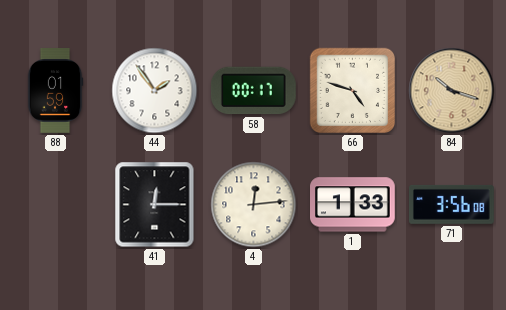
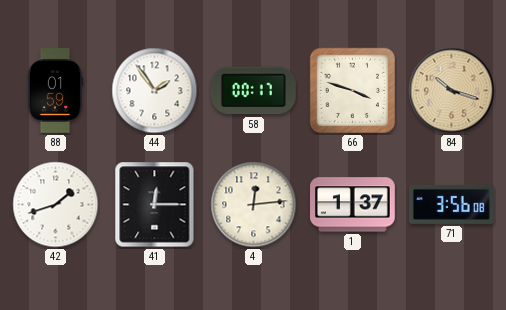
66: 4:48 -> 3:48 (353, 91)
42: none -> 1:42 (56, 205)
1: 1:33 -> 1:37 (353, 205)
